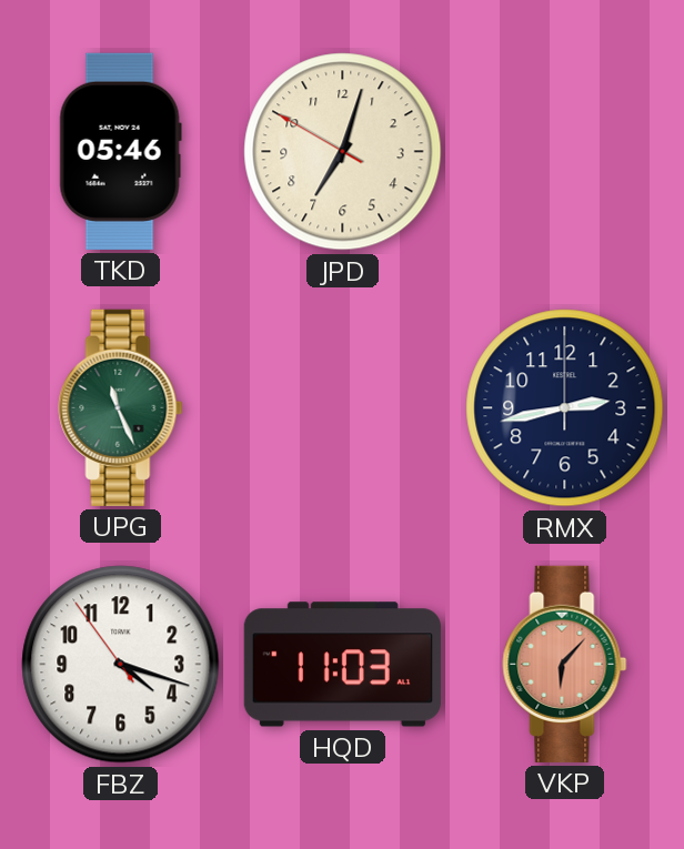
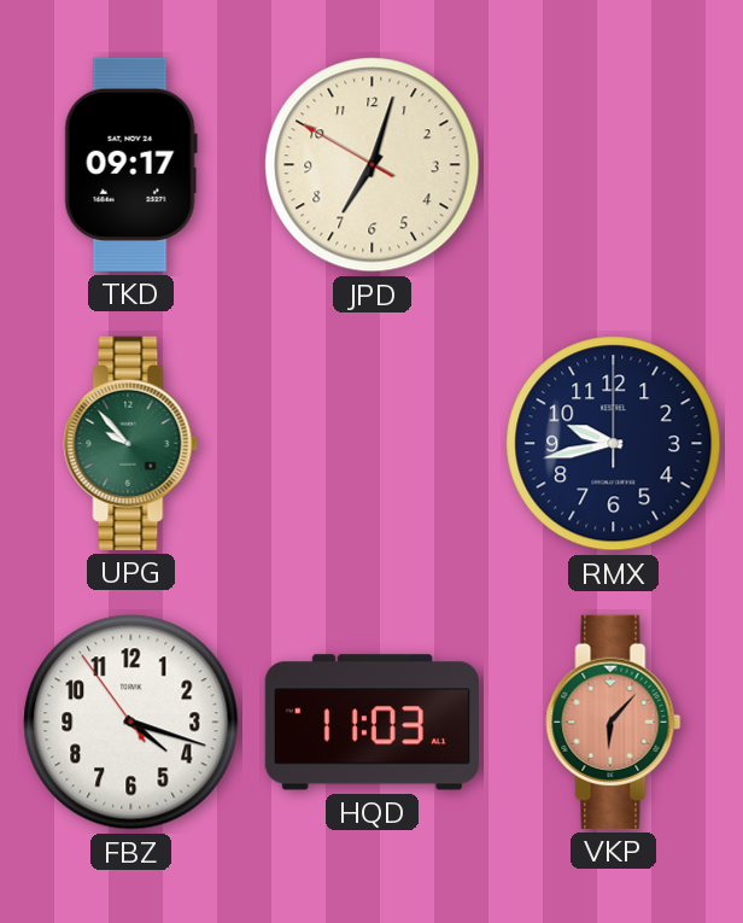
TKD: 05:46 -> 09:17 (130, 164)
UPG: 11:26 -> 9:53 (131, 443)
RMX: 2:43 -> 9:43 (614, 444)
